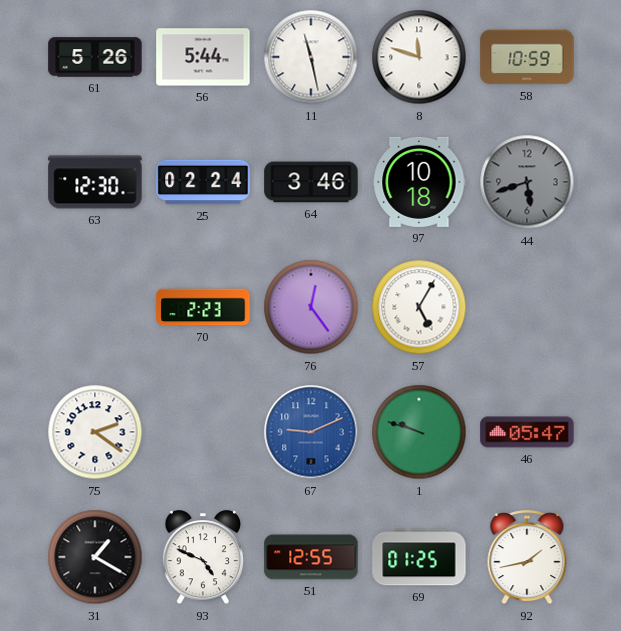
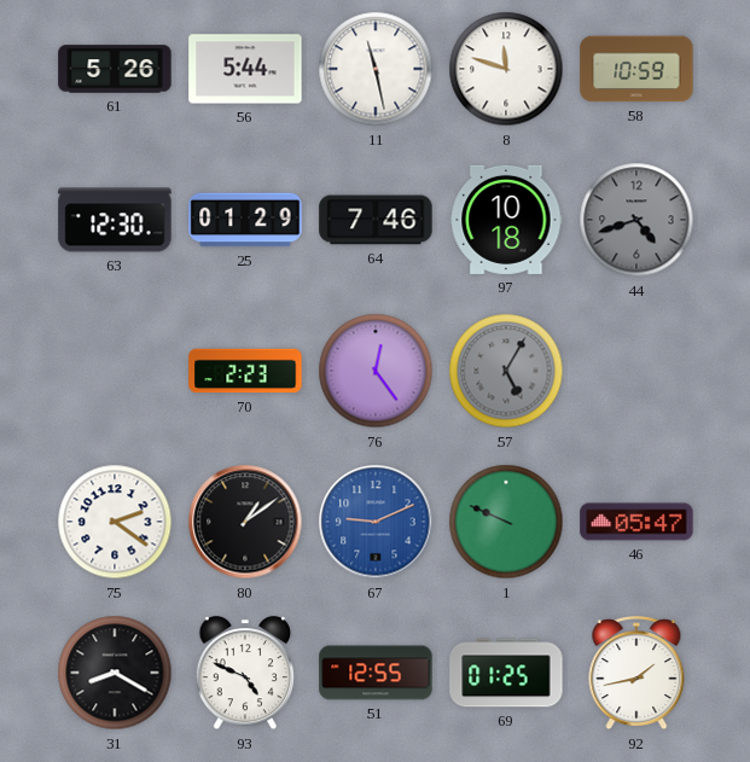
25: 02:24 -> 01:29 (245, 220)
64: 3:46 -> 7:46 (376, 220)
44: 5:42 -> 4:42 (636, 220)
57 dial: white -> grey (506, 371)
80: none -> 1:09 (245, 522)
1: 9:48 -> 9:49 (506, 522)
31: 1:20 -> 8:20 (115, 673)
